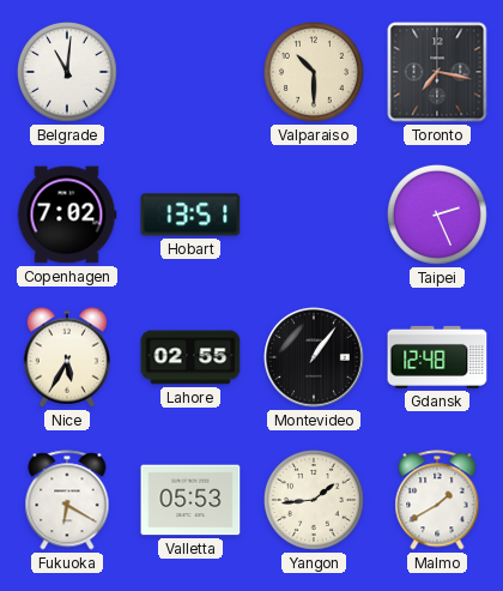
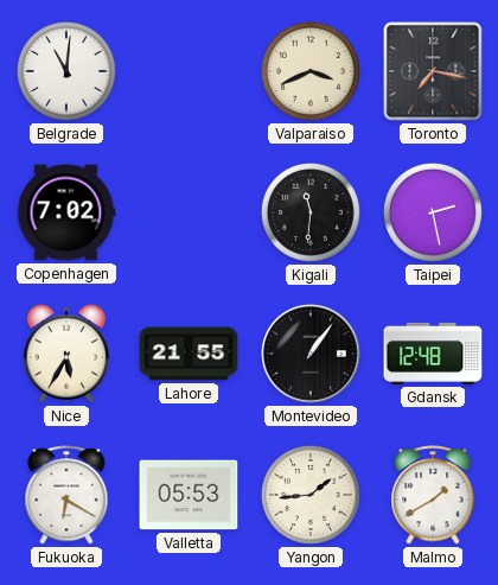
Valparaiso: 10:30 -> 3:41 (312, 72)
Hobart: 13:51 -> none (190, 215)
Kigali: none -> 11:31 (312, 214)
Taipei: 2:26 -> 2:28 (434, 214)
Lahore: 02:55 -> 21:55 (189, 354)
